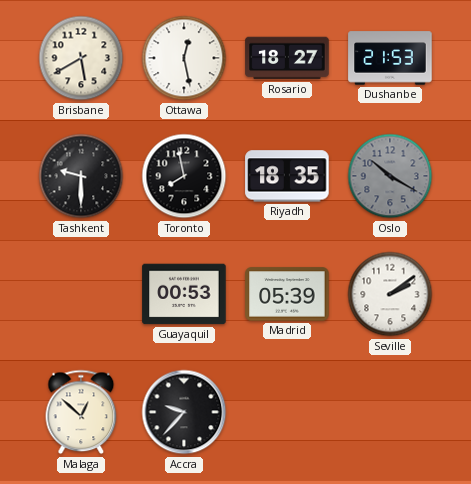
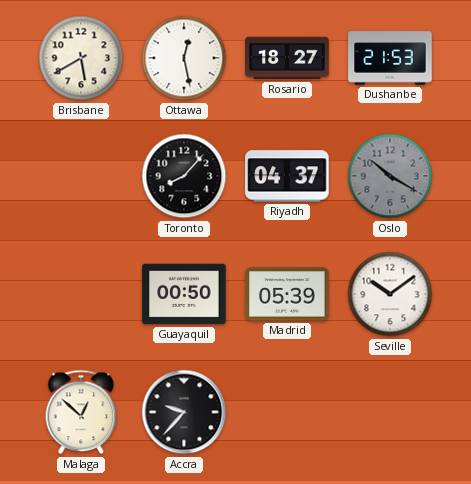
Tashkent: 9:30 -> none (81, 176)
Toronto: 7:58 -> 8:07 (184, 176)
Riyadh: 18:35 -> 04:37 (287, 176)
Guayaquil: 00:53 -> 00:50 (184, 294)
Seville: 2:09 -> 10:09 (390, 294)
